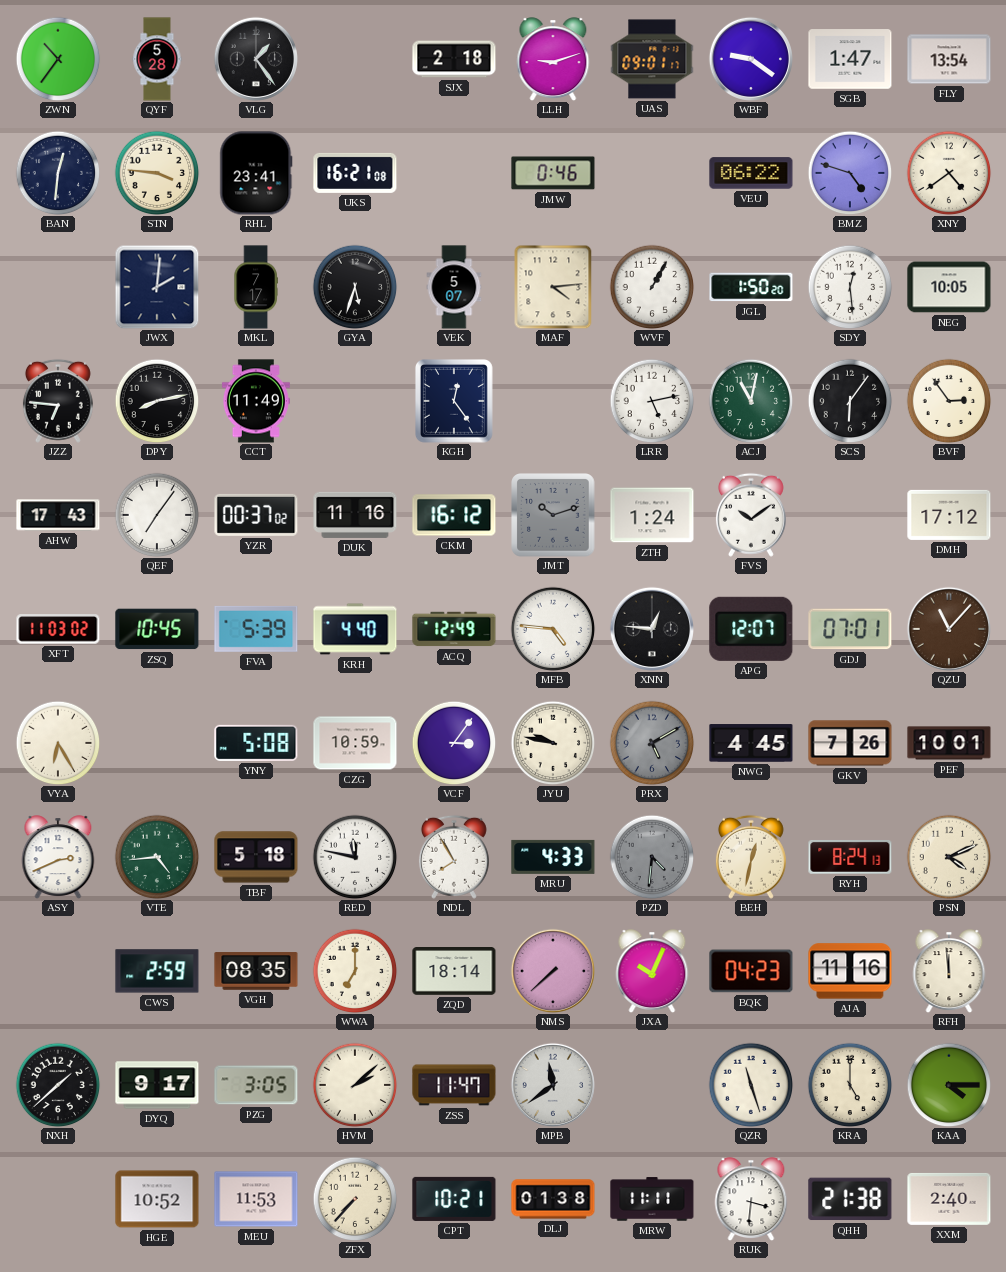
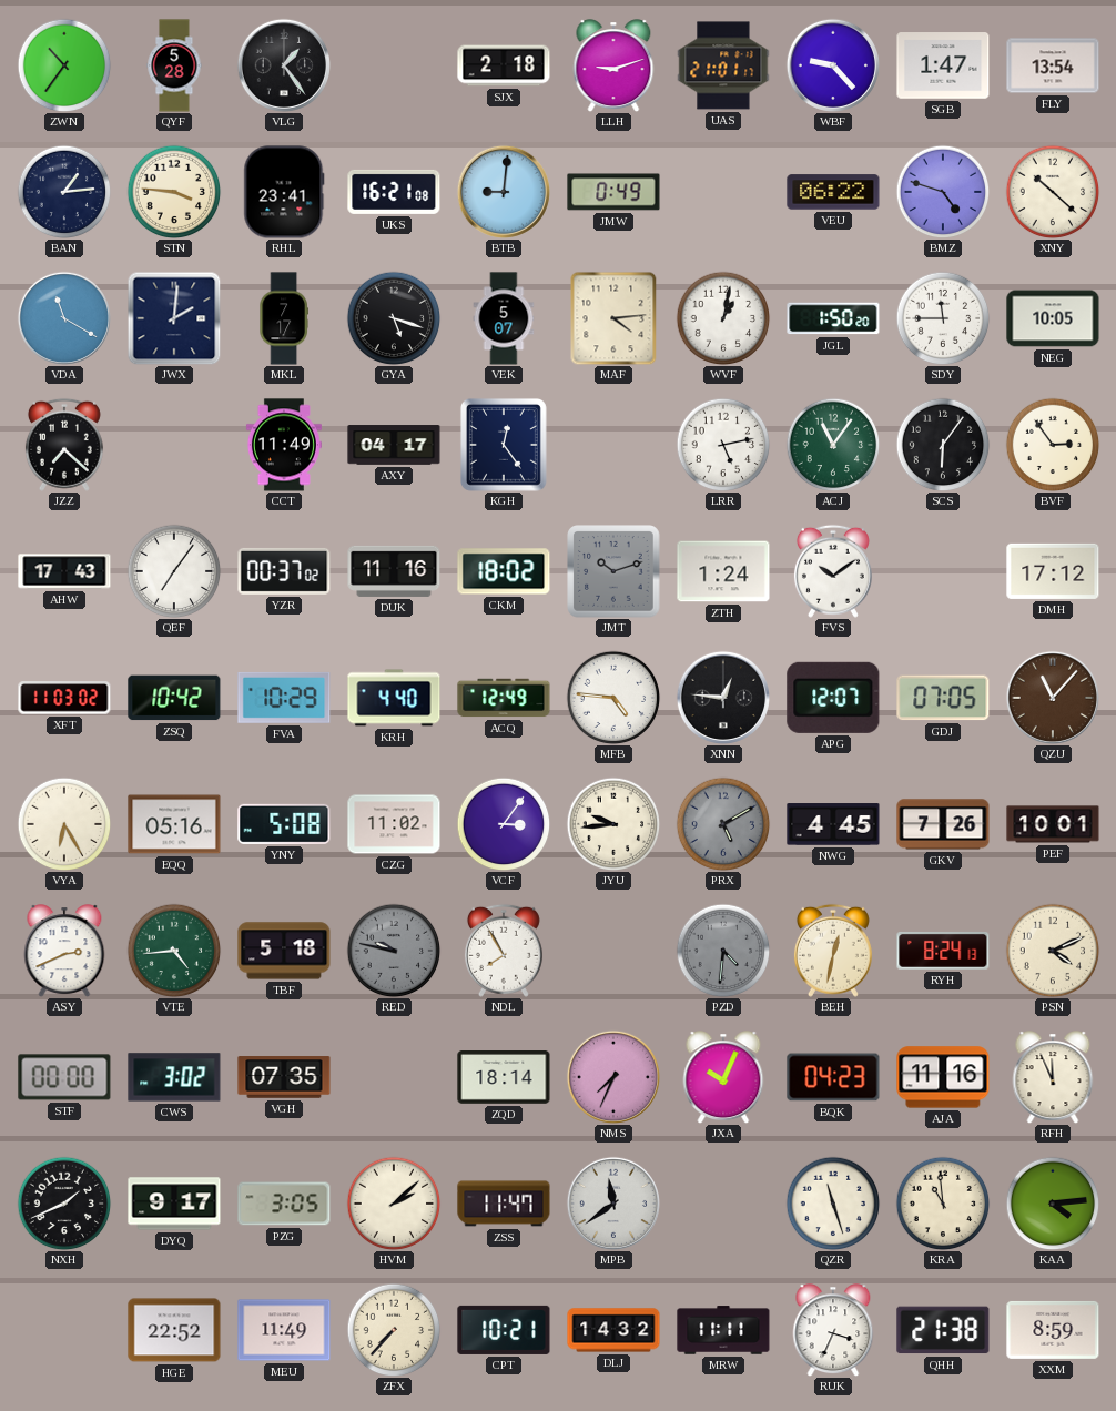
UAS: 09:01 -> 21:01 (723, 65)
WBF: 9:21 -> 9:23 (833, 65)
BAN: 12:31 -> 1:14 (64, 192)
BTB: none -> 9:01 (504, 192)
JMW: 0:46 -> 0:49 (613, 192)
XNY: 4:39 -> 10:22 (1053, 192)
VDA: none -> 11:20 (64, 318)
GYA: 5:33 -> 5:18 (394, 318)
WVF: 1:05 -> 1:02 (723, 318)
SDY: 12:29 -> 11:45 (943, 318)
JZZ: 6:46 -> 7:22 (64, 445)
DPY: 8:13 -> none (157, 401)
AXY: none -> 04:17 (394, 445)
ACJ: 11:02 -> 11:06 (833, 445)
CKM: 16:12 -> 18:02 (504, 571)
ZSQ: 10:45 -> 10:42 (174, 698)
FVA: 5:39 -> 10:29 (284, 698)
GDJ: 07:01 -> 07:05 (943, 698)
EQQ: none -> 05:16 (174, 824)
CZG: 10:59 -> 11:02 (394, 824)
JYU: 9:47 -> 9:44 (613, 824)
RED: 11:47 -> 9:47 (394, 951)
RED dial: white -> grey (394, 951)
MRU: 4:33 -> none (553, 857)
STF: none -> 00:00 (64, 1077)
CWS: 2:59 -> 3:02 (174, 1077)
VGH: 08:35 -> 07:35 (284, 1077)
WWA: 7:00 -> none (355, 971)
NMS: 7:38 -> 7:34 (613, 1077)
RFH: 11:59 -> 11:56 (1053, 1077)
NXH: 1:38 -> 1:41 (64, 1204)
KRA: 5:00 -> 10:59 (943, 1204)
KAA: 4:15 -> 4:14 (1053, 1204)
HGE: 10:52 -> 22:52 (174, 1330)
MEU: 11:53 -> 11:49 (284, 1330)
DLJ: 01:38 -> 14:32 (613, 1330)
RUK: 3:31 -> 3:34 (833, 1330)
XXM: 2:40 -> 8:59 (1053, 1330)
